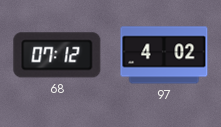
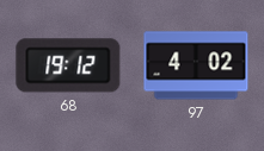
68: 07:12 -> 19:12 (68, 65)
